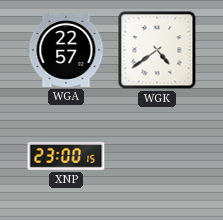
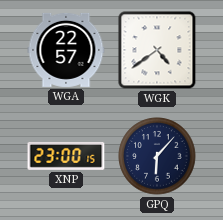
GPQ: none -> 6:07 (157, 156)
